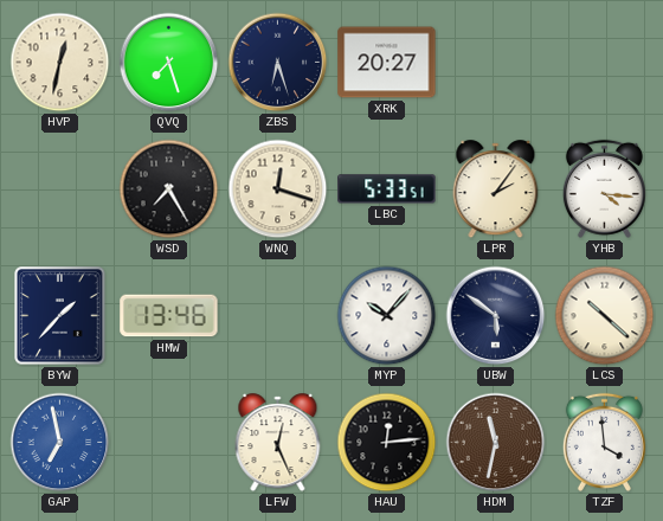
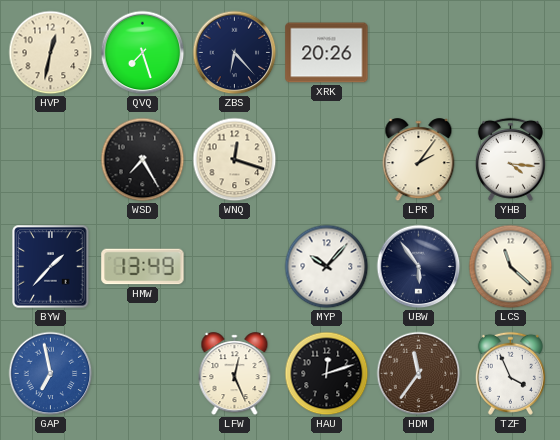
ZBS: 6:27 -> 6:23 (235, 53)
XRK: 20:27 -> 20:26 (327, 53)
LBC: 5:33 -> none (387, 189)
HMW: 13:46 -> 13:49 (143, 267)
UBW: 5:51 -> 5:54 (419, 267)
LCS: 10:22 -> 11:22 (511, 267)
HAU: 12:14 -> 12:12 (327, 374)
HDM: 11:32 -> 11:36 (419, 374)
TZF: 3:59 -> 3:56 (510, 373)
